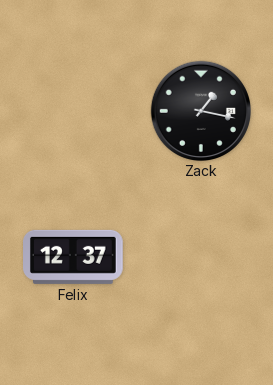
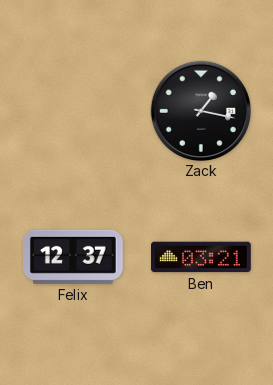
Ben: none -> 03:21 (202, 257)
